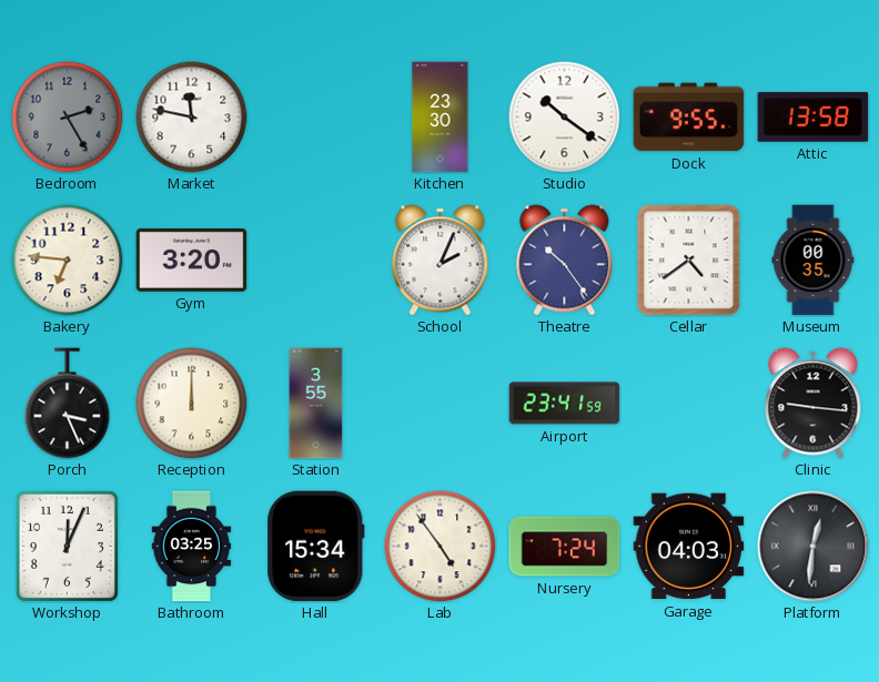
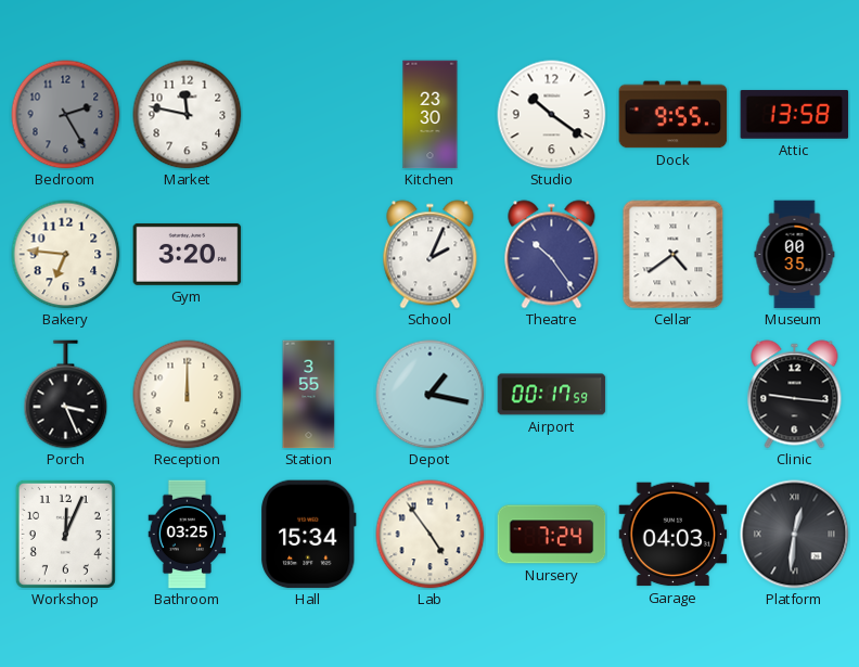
Depot: none -> 1:17 (431, 395)
Airport: 23:41 -> 00:17 (552, 395)
